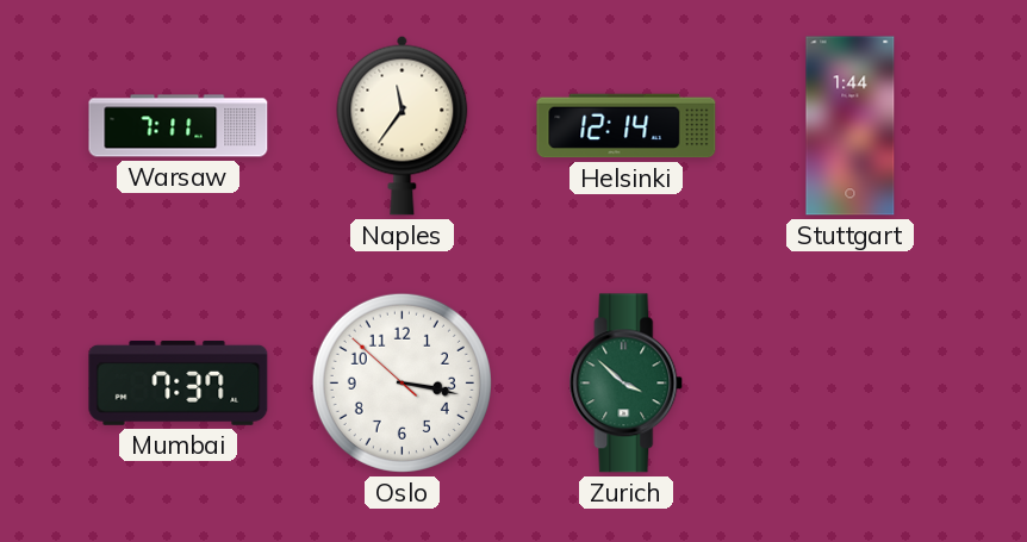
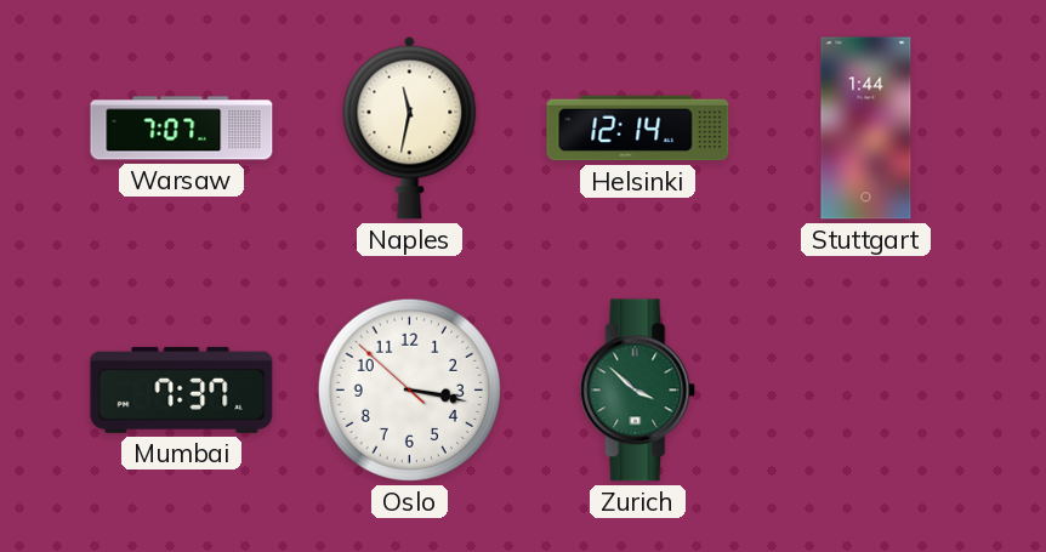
Warsaw: 7:11 -> 7:07 (182, 129)
Naples: 11:36 -> 11:32 (410, 127)
